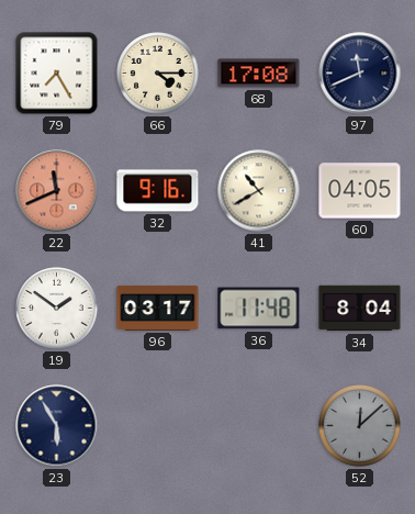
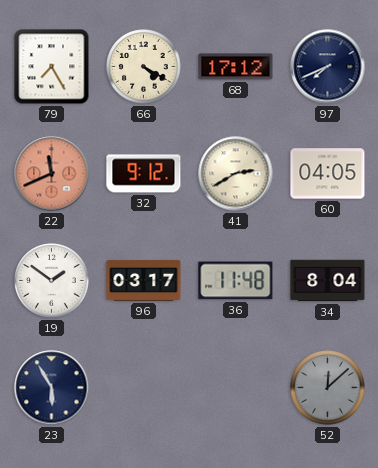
66: 4:15 -> 4:20 (144, 67)
68: 17:08 -> 17:12 (236, 67)
97: 11:41 -> 7:41 (328, 67)
32: 9:16 -> 9:12 (144, 174)
41: 10:40 -> 2:40 (236, 174)
